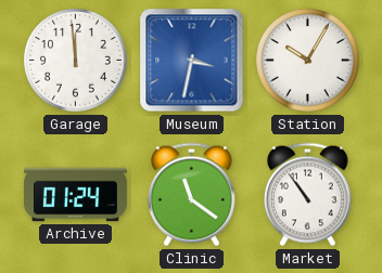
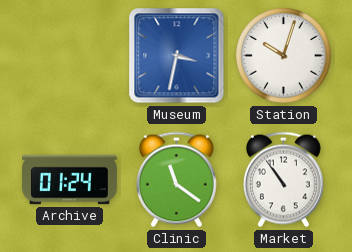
Garage: 11:59 -> none (76, 61)
Station: 10:05 -> 10:03 (284, 56)
